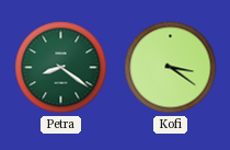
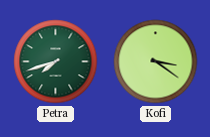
Petra: 8:21 -> 7:42 (56, 62)
